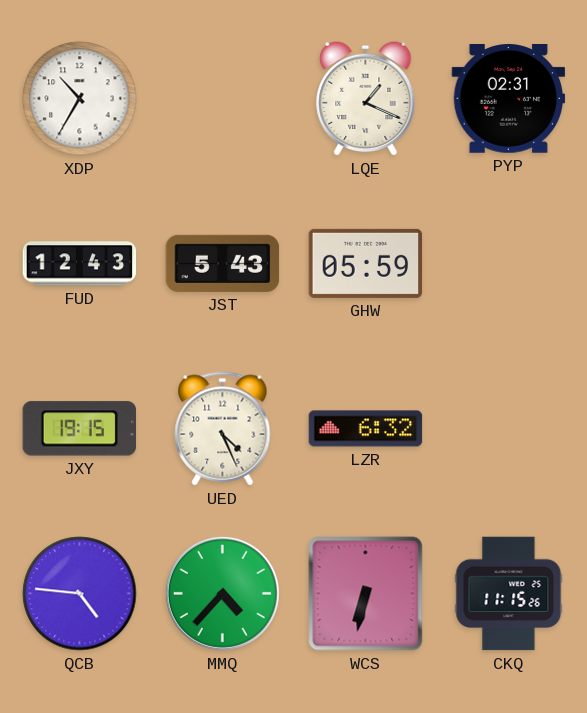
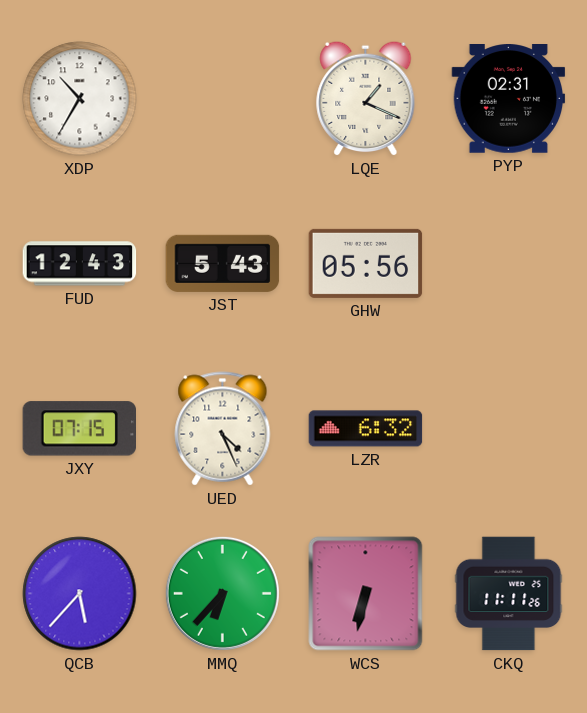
GHW: 05:59 -> 05:56 (366, 263)
JXY: 19:15 -> 07:15 (79, 429)
QCB: 4:46 -> 5:37 (80, 594)
MMQ: 4:37 -> 6:37 (222, 593)
CKQ: 11:15 -> 11:11 (509, 594)
